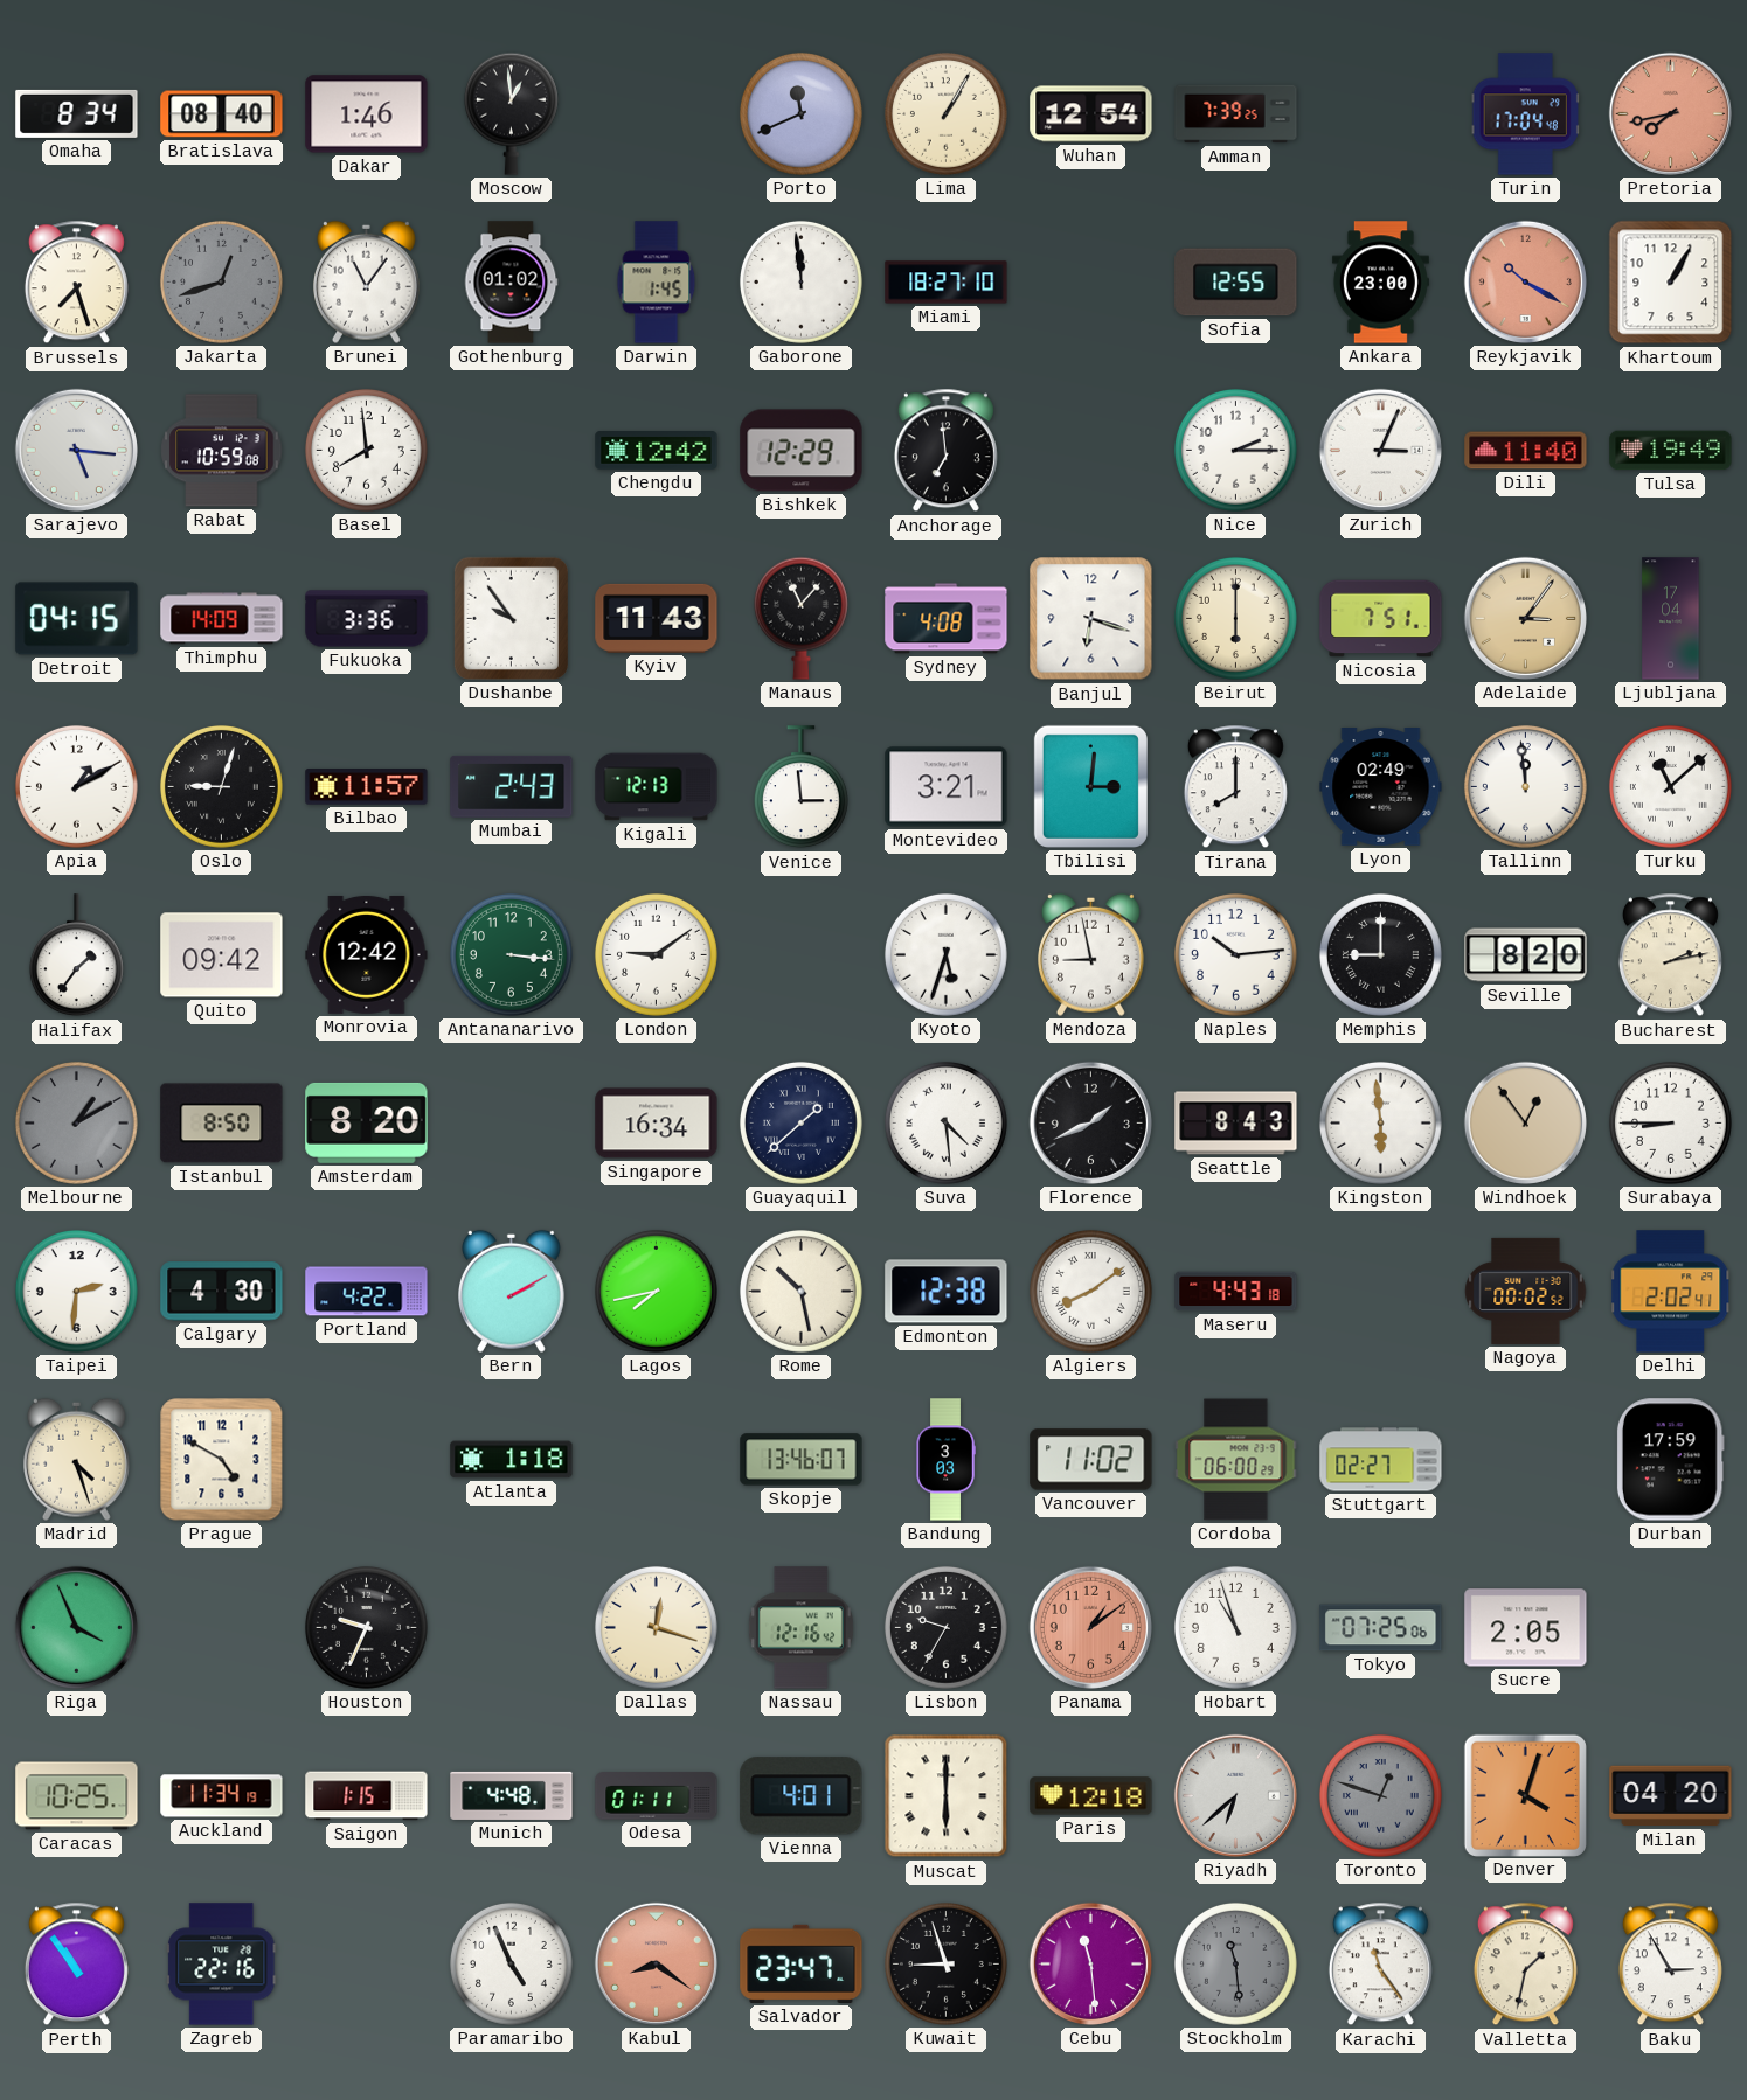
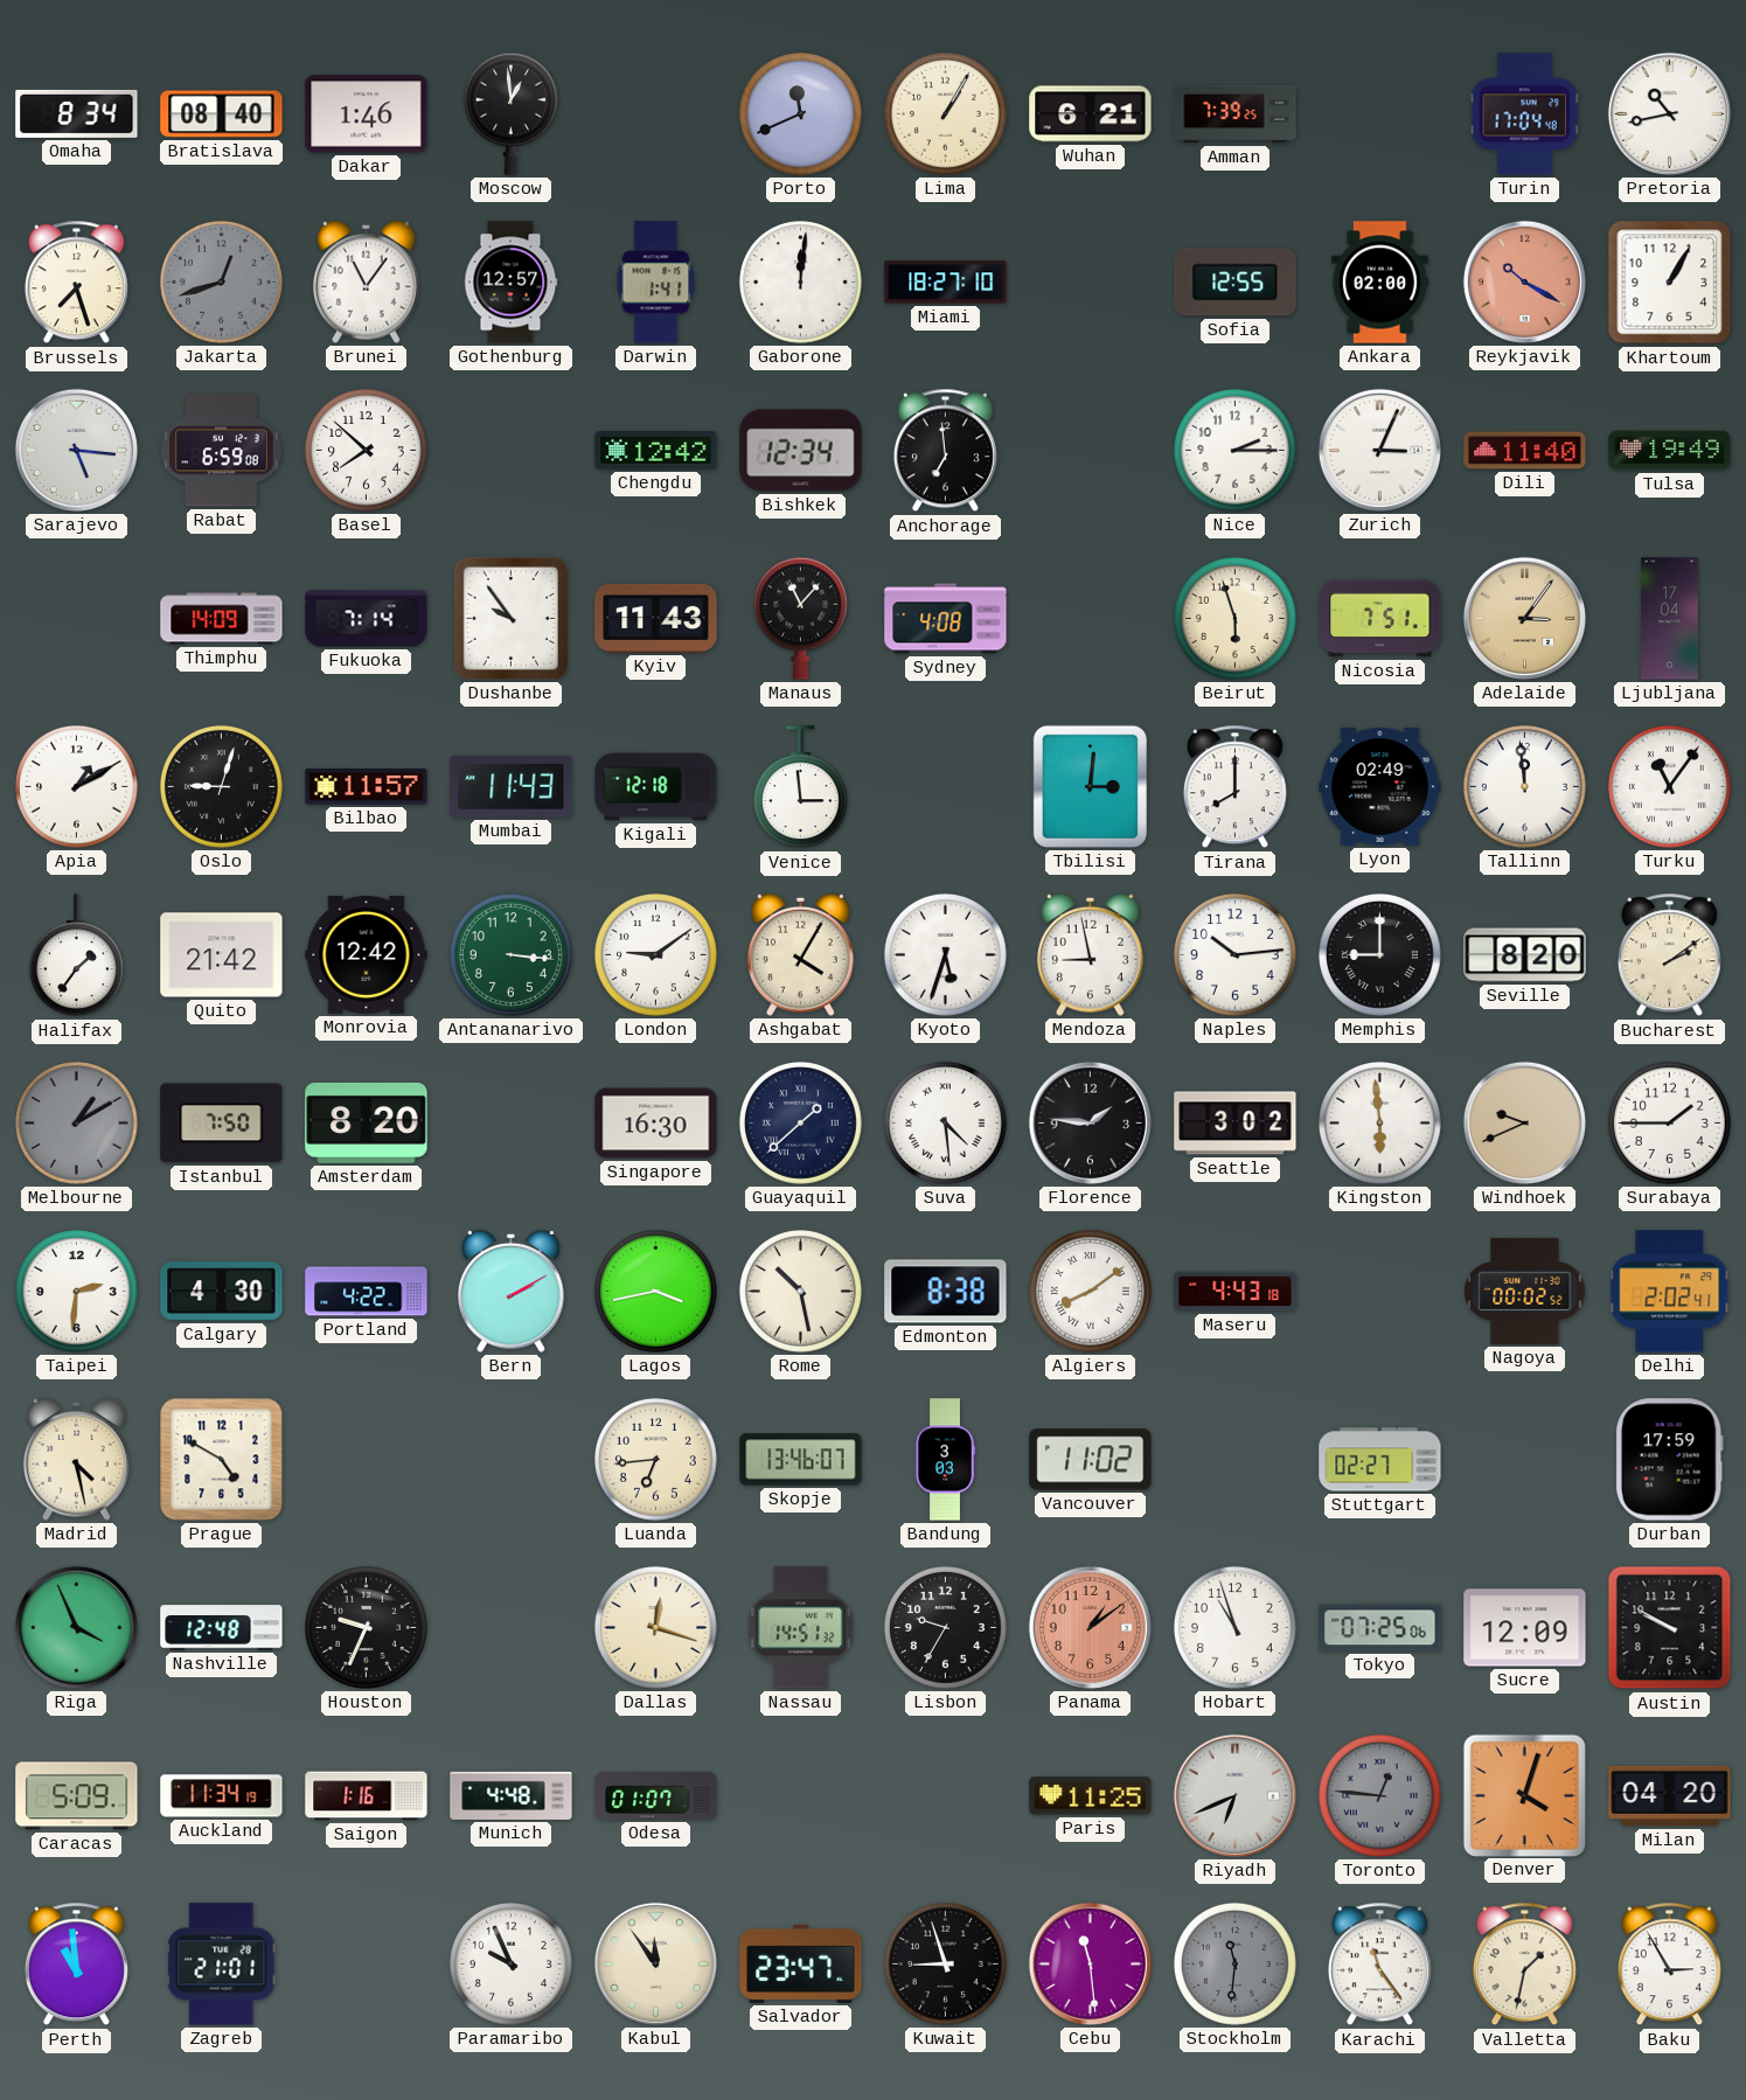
Wuhan: 12:54 -> 6:21 (1091, 114)
Pretoria: 7:43 -> 10:43 (1669, 113)
Pretoria dial: salmon -> white (1669, 113)
Gothenburg: 01:02 -> 12:57 (510, 283)
Darwin: 1:45 -> 1:41 (656, 283)
Gaborone: 11:59 -> 12:01 (800, 281)
Ankara: 23:00 -> 02:00 (1379, 283)
Rabat: 10:59 -> 6:59 (222, 451)
Basel: 7:59 -> 7:52 (366, 450)
Bishkek: 12:29 -> 12:34 (801, 451)
Detroit: 04:15 -> none (77, 619)
Fukuoka: 3:36 -> 7:14 (367, 619)
Banjul: 6:18 -> none (1091, 619)
Beirut: 6:00 -> 5:57 (1234, 618)
Mumbai: 2:43 -> 11:43 (512, 786)
Kigali: 12:13 -> 12:18 (656, 787)
Montevideo: 3:21 -> none (947, 787)
Turku: 11:08 -> 11:06 (1669, 786)
Quito: 09:42 -> 21:42 (222, 955)
Ashgabat: none -> 4:05 (801, 954)
Bucharest: 2:13 -> 2:09 (1669, 955)
Istanbul: 8:50 -> 7:50 (222, 1124)
Singapore: 16:34 -> 16:30 (656, 1124)
Florence: 1:41 -> 1:46 (1090, 1122)
Seattle: 8:43 -> 3:02 (1236, 1124)
Windhoek: 12:54 -> 9:41 (1524, 1122)
Surabaya: 8:45 -> 1:45 (1669, 1122)
Lagos: 7:43 -> 3:43 (655, 1291)
Edmonton: 12:38 -> 8:38 (946, 1292)
Madrid: 4:27 -> 4:28 (77, 1459)
Atlanta: 1:18 -> none (512, 1460)
Luanda: none -> 6:44 (655, 1459)
Cordoba: 06:00 -> none (1236, 1460)
Nashville: none -> 12:48 (222, 1628)
Nassau: 12:16 -> 14:51 (800, 1628)
Sucre: 2:05 -> 12:09 (1525, 1628)
Austin: none -> 9:50 (1670, 1628)
Caracas: 10:25 -> 5:09 (77, 1796)
Saigon: 1:15 -> 1:16 (367, 1796)
Odesa: 01:11 -> 01:07 (656, 1796)
Vienna: 4:01 -> none (802, 1796)
Muscat: 6:00 -> none (947, 1796)
Paris: 12:18 -> 11:25 (1091, 1796)
Riyadh: 6:38 -> 6:41 (1234, 1795)
Toronto: 12:48 -> 12:46 (1379, 1795)
Perth: 10:54 -> 10:59 (76, 1965)
Zagreb: 22:16 -> 21:01 (222, 1965)
Paramaribo: 4:56 -> 9:56 (510, 1963)
Kabul: 8:21 -> 11:54 (655, 1963)
Kabul dial: salmon -> cream (655, 1963)
Stockholm: 11:29 -> 11:31 (1234, 1963)
